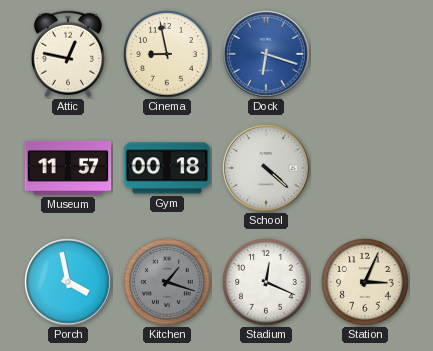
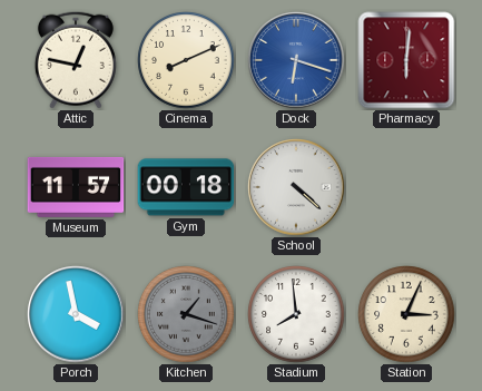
Cinema: 8:58 -> 8:11 (186, 60)
Pharmacy: none -> 6:01 (406, 60)
Stadium: 12:19 -> 7:59 (296, 314)
